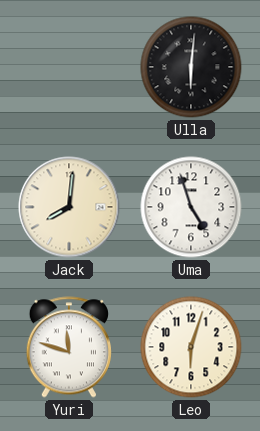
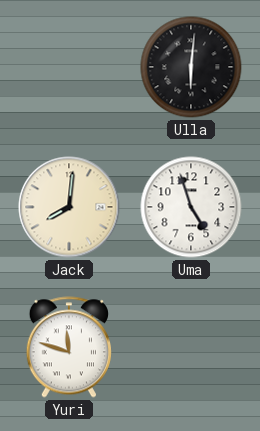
Leo: 6:03 -> none (191, 347)
